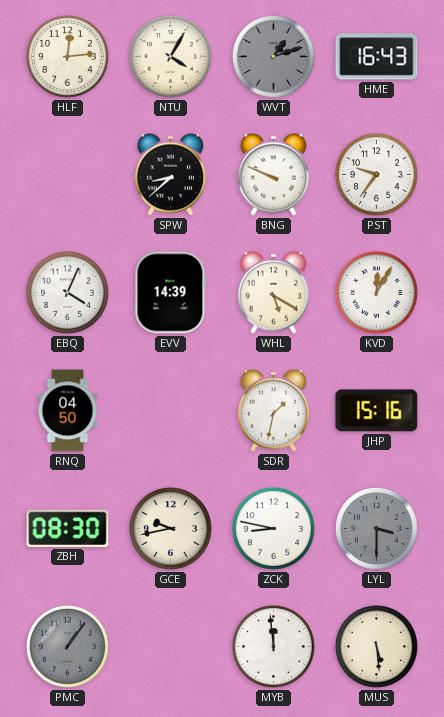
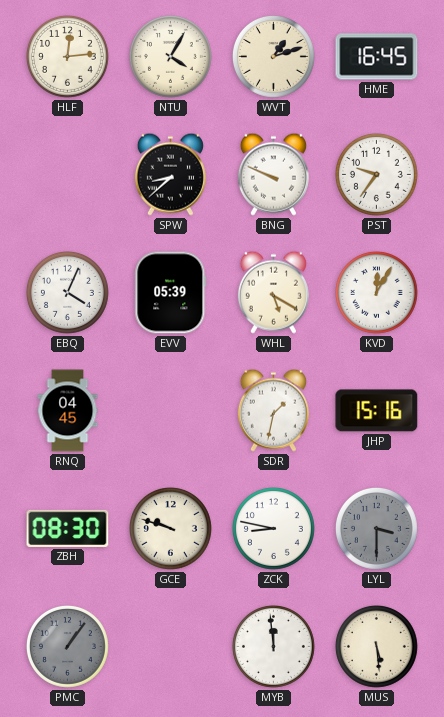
WVT dial: grey -> cream (273, 56)
HME: 16:43 -> 16:45 (377, 57)
EVV: 14:39 -> 05:39 (171, 293)
RNQ: 04:50 -> 04:45 (68, 411)
GCE: 9:43 -> 9:48 (170, 528)
